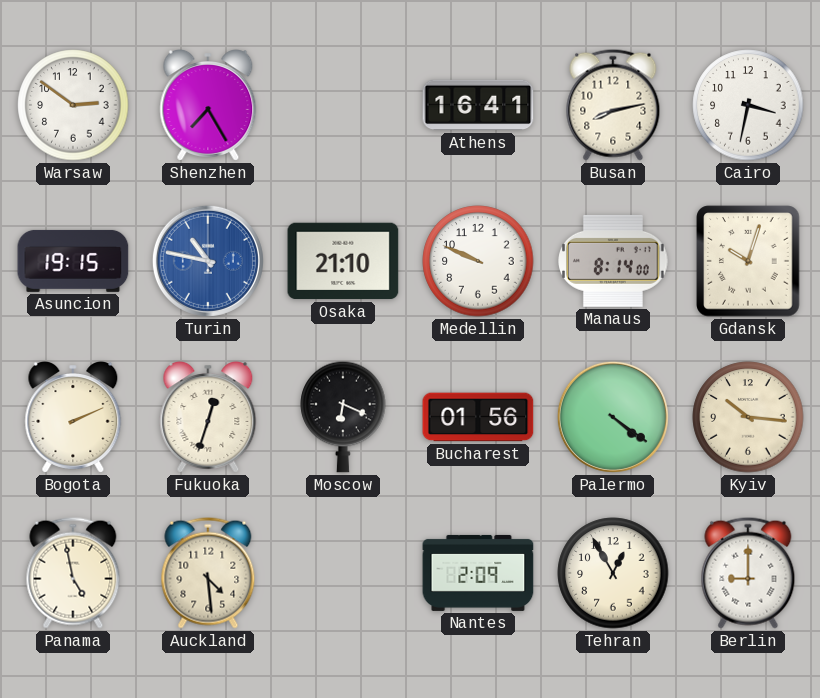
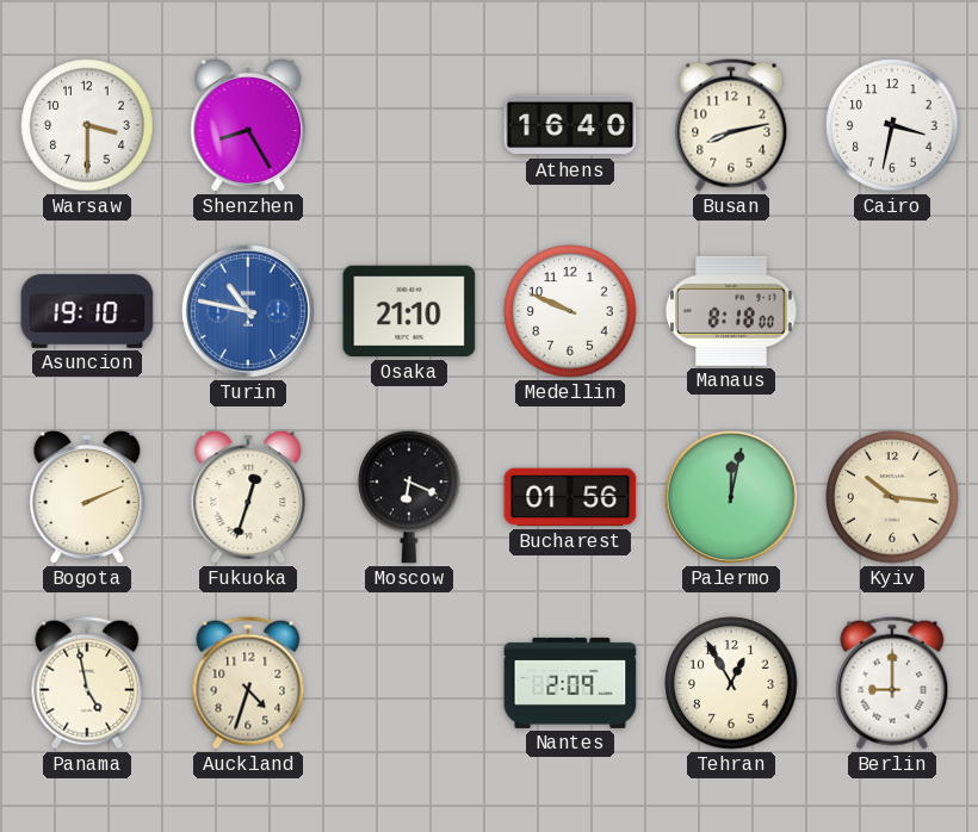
Warsaw: 2:51 -> 3:30 (87, 125)
Shenzhen: 7:25 -> 8:25 (248, 126)
Athens: 16:41 -> 16:40 (570, 125)
Asuncion: 19:15 -> 19:10 (87, 311)
Manaus: 8:14 -> 8:18 (732, 311)
Gdansk: 10:03 -> none (748, 261)
Palermo: 4:21 -> 12:02 (731, 497)
Auckland: 4:29 -> 4:33 (248, 683)
